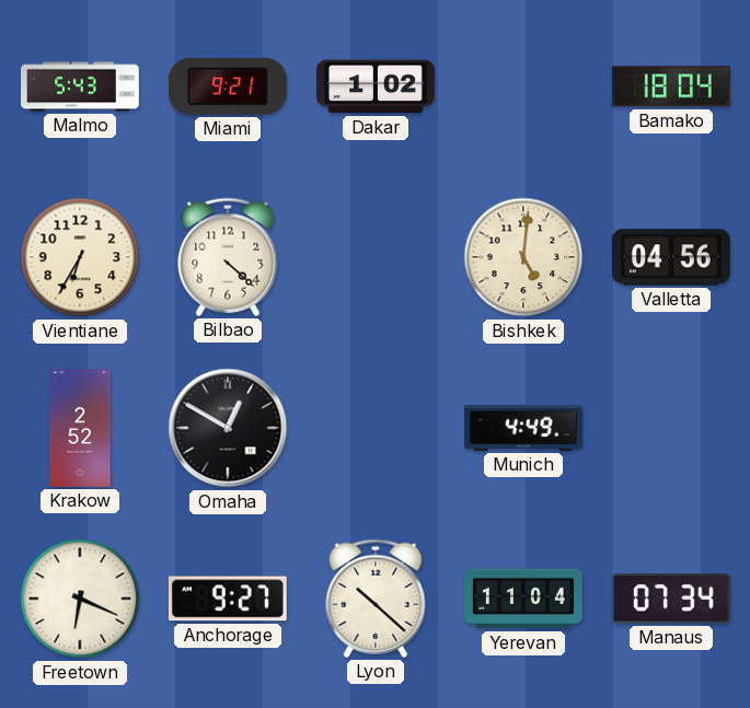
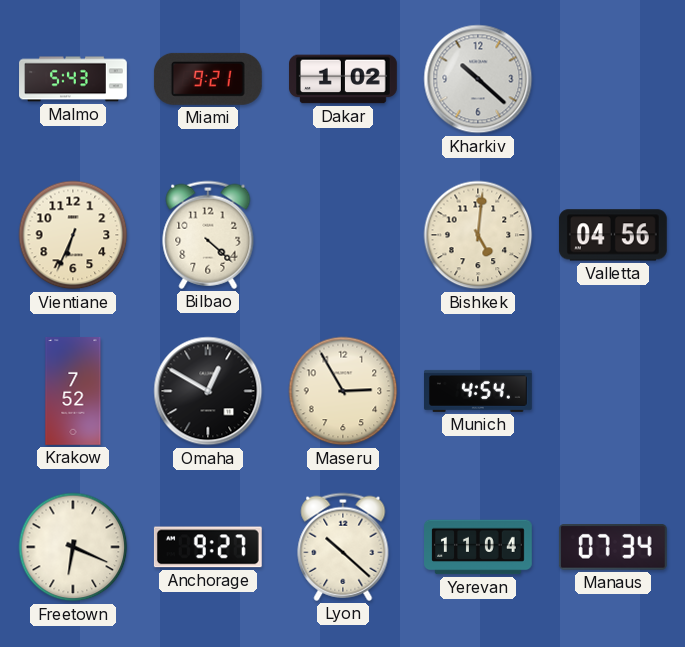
Kharkiv: none -> 10:22 (478, 79)
Bamako: 18:04 -> none (671, 86)
Vientiane: 6:35 -> 6:34 (73, 235)
Krakow: 2:52 -> 7:52 (73, 392)
Maseru: none -> 2:55 (343, 391)
Munich: 4:49 -> 4:54 (479, 391)
